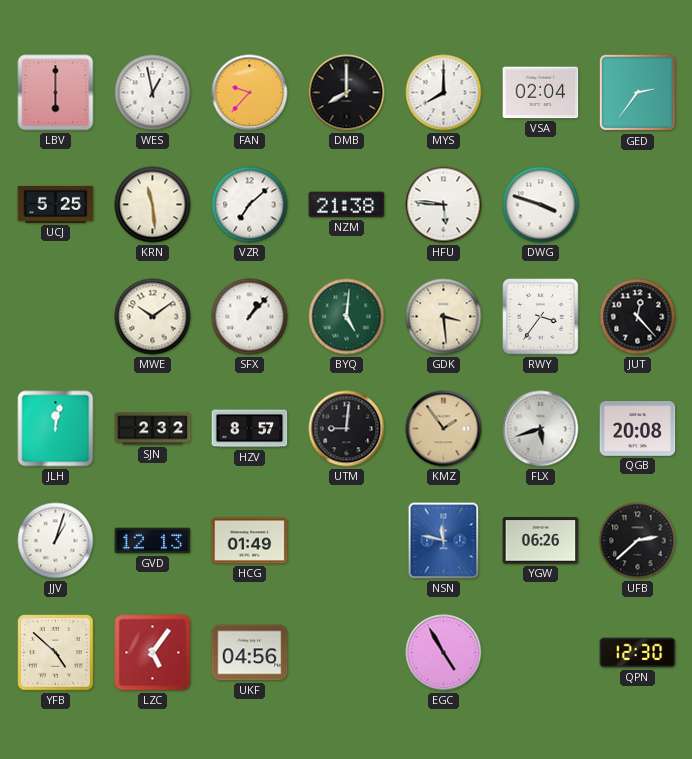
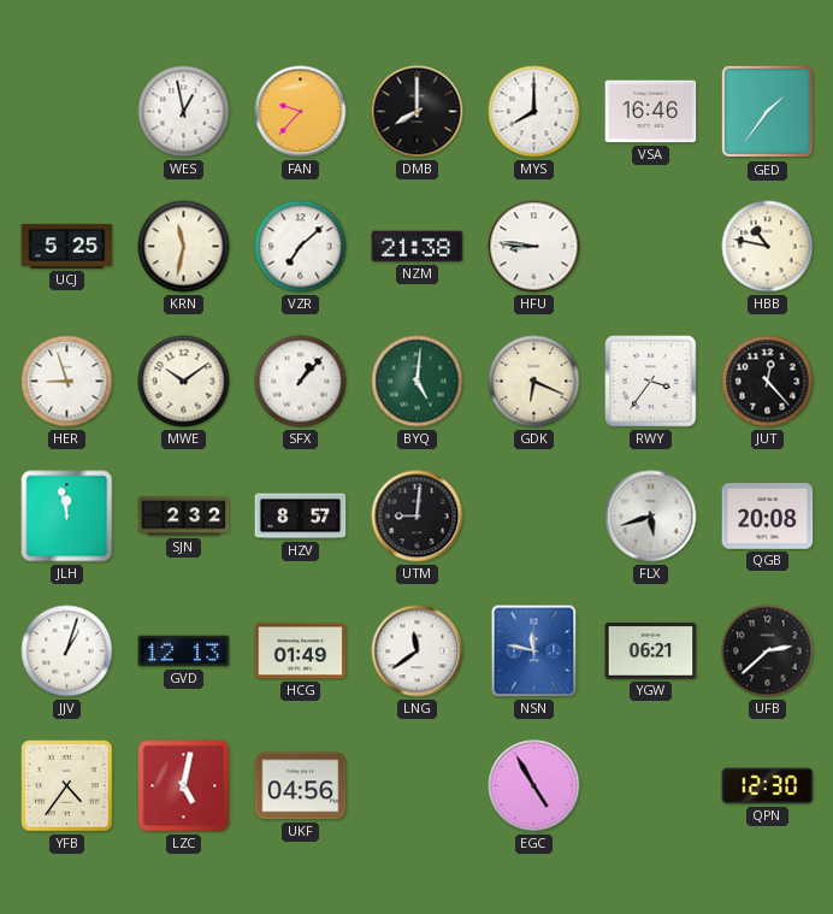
LBV: 6:00 -> none (56, 93)
VSA: 02:04 -> 16:46 (651, 112)
GED: 2:36 -> 1:36 (768, 112)
KRN: 11:29 -> 11:32 (184, 247)
HFU: 5:46 -> 8:46 (534, 247)
DWG: 3:48 -> none (541, 205)
HBB: none -> 10:47 (768, 247)
HER: none -> 8:57 (67, 382)
GDK: 3:29 -> 6:19 (534, 382)
JLH: 12:02 -> 11:58 (67, 517)
KMZ: 1:54 -> none (444, 429)
LNG: none -> 11:39 (418, 651)
YGW: 06:26 -> 06:21 (651, 651)
YFB: 4:52 -> 4:36 (67, 786)
LZC: 5:06 -> 5:02 (184, 786)
